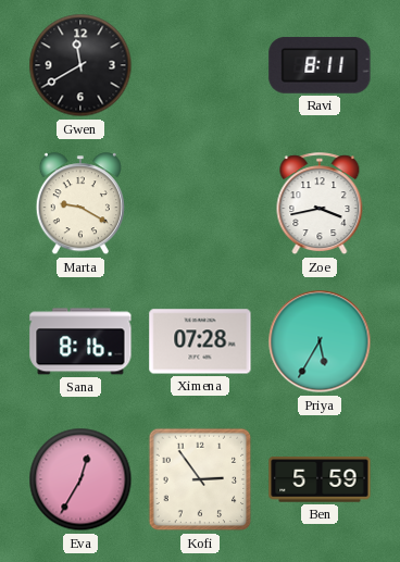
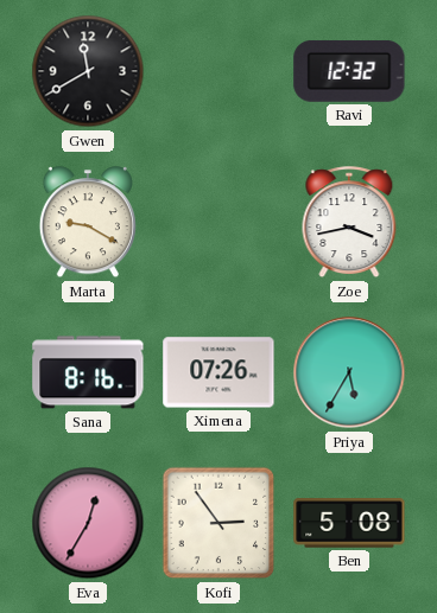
Ravi: 8:11 -> 12:32 (349, 71)
Ximena: 07:28 -> 07:26 (218, 372)
Ben: 5:59 -> 5:08 (349, 523)
